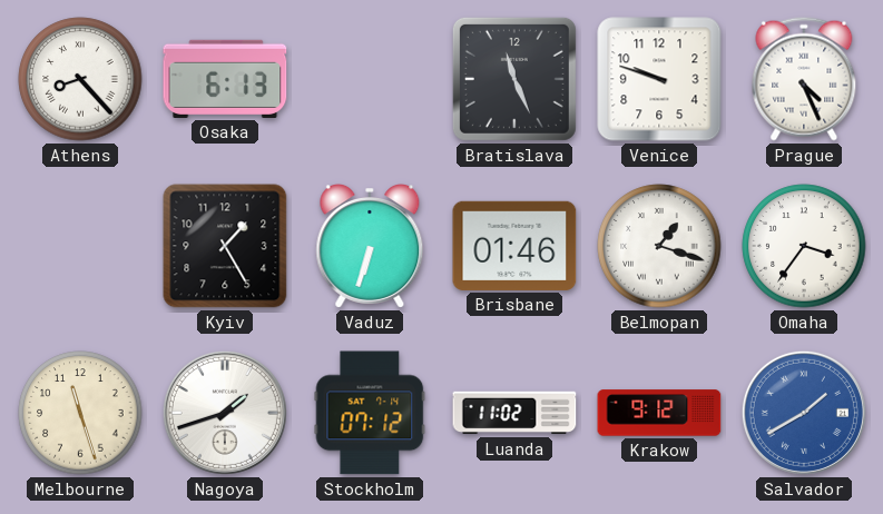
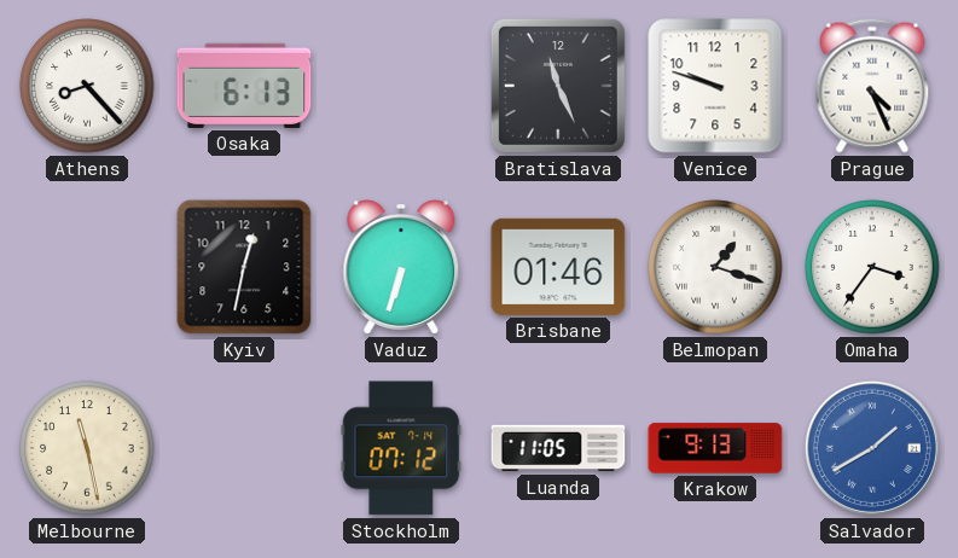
Kyiv: 1:25 -> 12:32 (244, 267)
Melbourne: 11:27 -> 11:28 (87, 448)
Nagoya: 1:42 -> none (225, 413)
Luanda: 11:02 -> 11:05 (558, 448)
Krakow: 9:12 -> 9:13 (715, 448)
